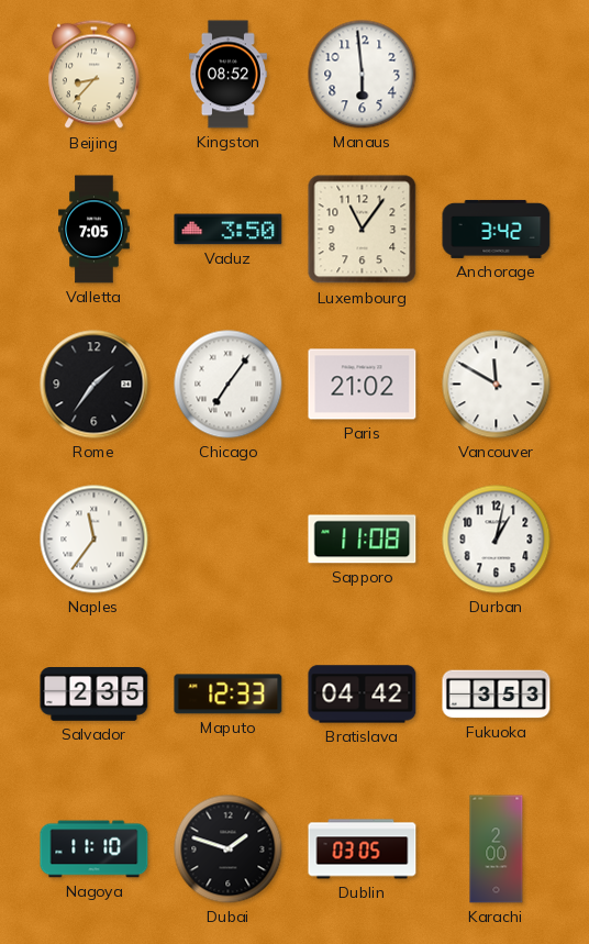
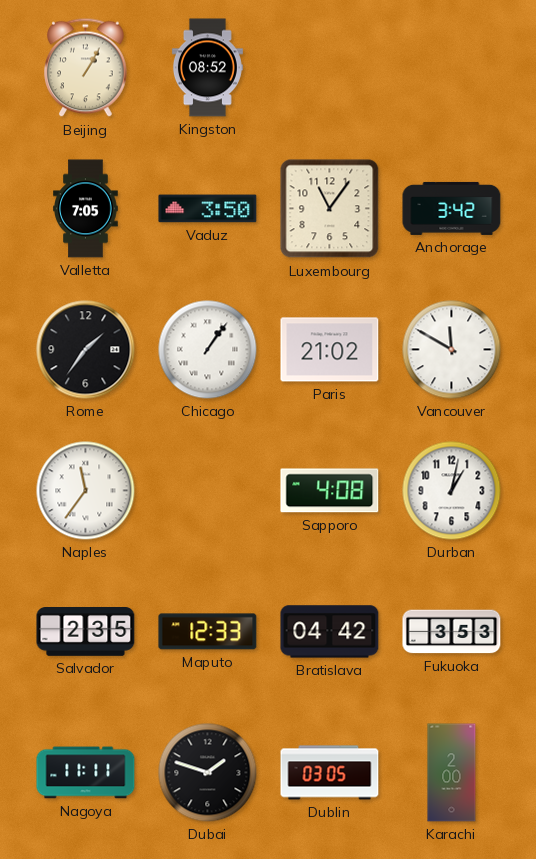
Beijing: 8:37 -> 1:05 (86, 68)
Manaus: 5:59 -> none (363, 75)
Chicago: 7:06 -> 1:06 (208, 350)
Sapporo: 11:08 -> 4:08 (330, 491)
Nagoya: 11:10 -> 11:11 (86, 773)
